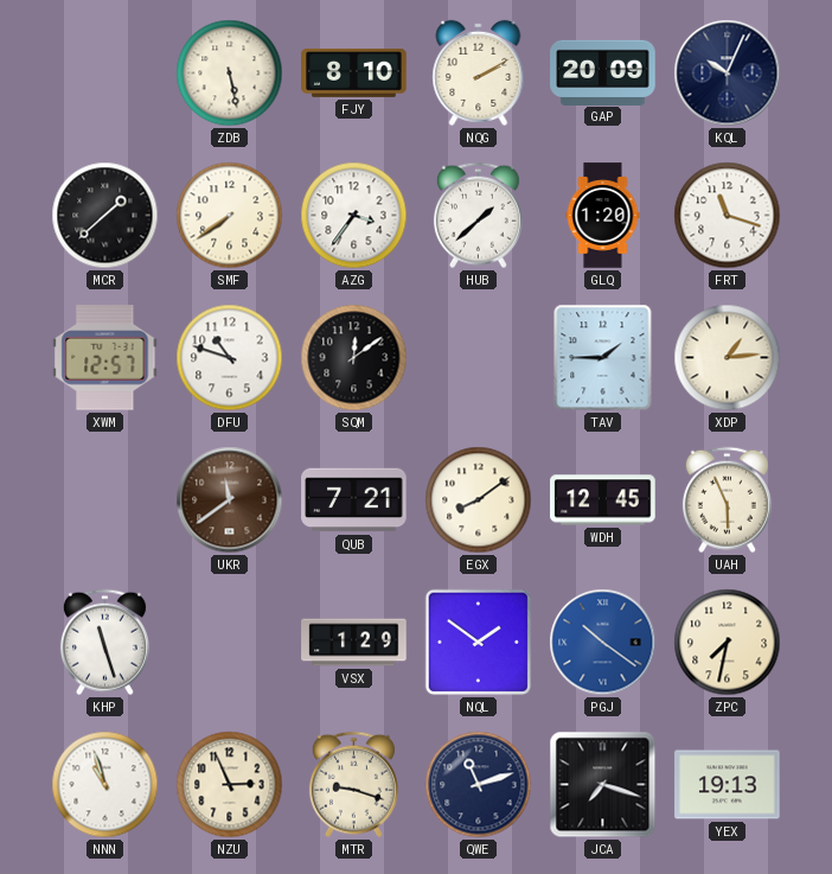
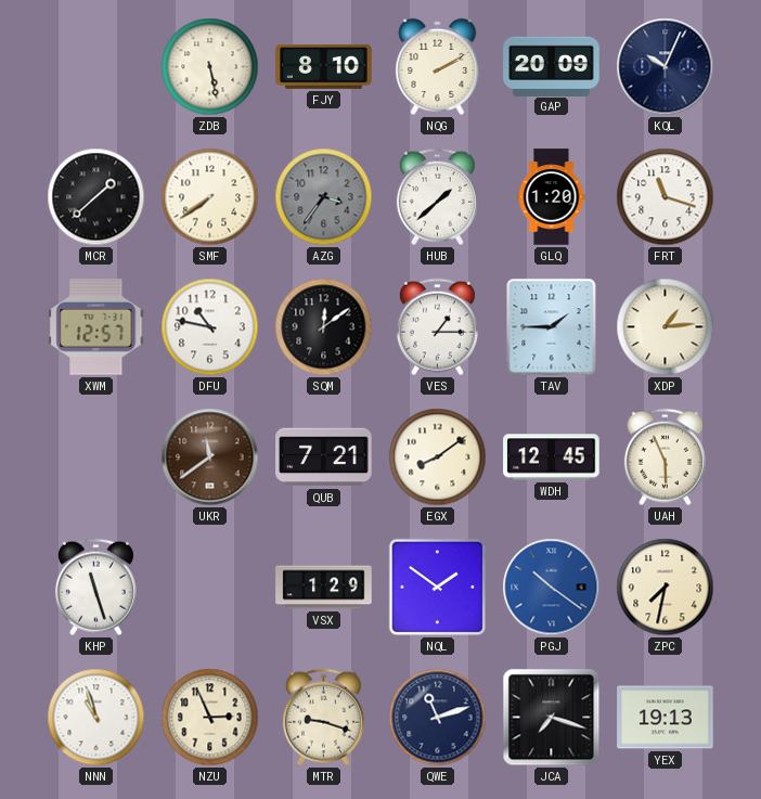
AZG dial: white -> grey (324, 197)
DFU: 10:48 -> 10:47 (210, 327)
VES: none -> 1:15 (437, 327)
